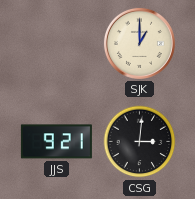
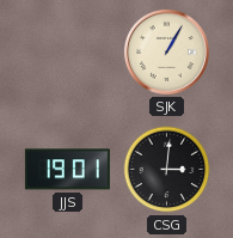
SJK: 1:00 -> 1:05 (166, 51)
JJS: 9:21 -> 19:01 (67, 170)
